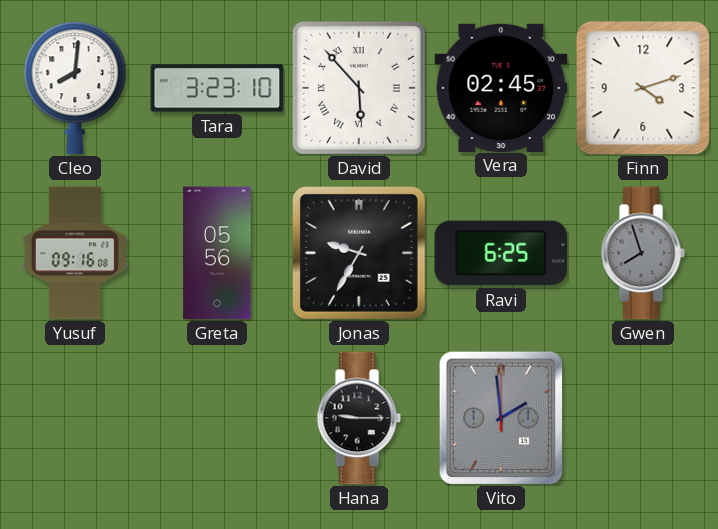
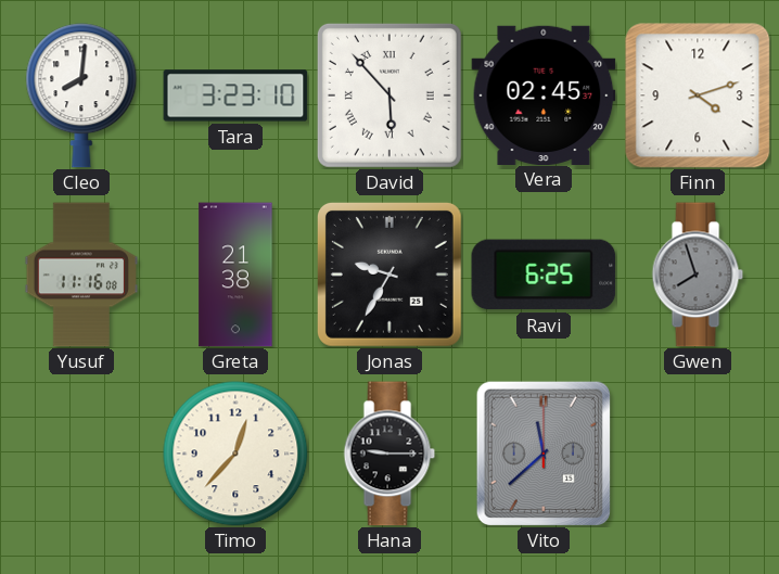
Yusuf: 09:16 -> 11:16 (80, 275)
Greta: 05:56 -> 21:38 (235, 275)
Timo: none -> 12:37 (235, 454)
Vito: 1:59 -> 11:38 (542, 452)
